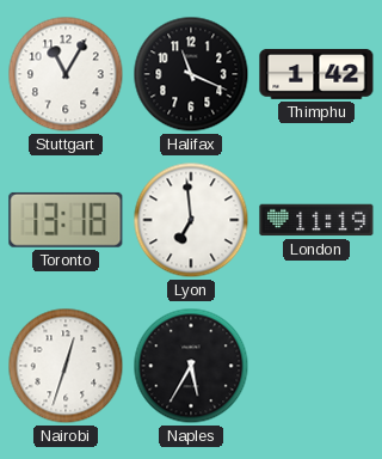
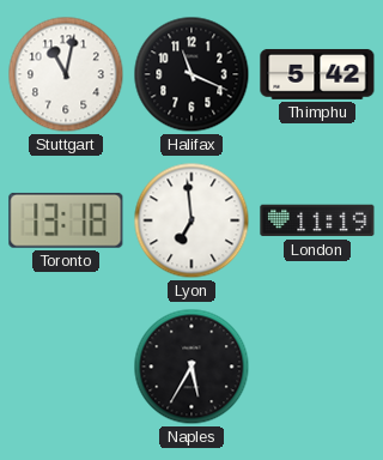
Stuttgart: 11:05 -> 11:02 (66, 74)
Thimphu: 1:42 -> 5:42 (317, 74)
Nairobi: 12:33 -> none (66, 366)
